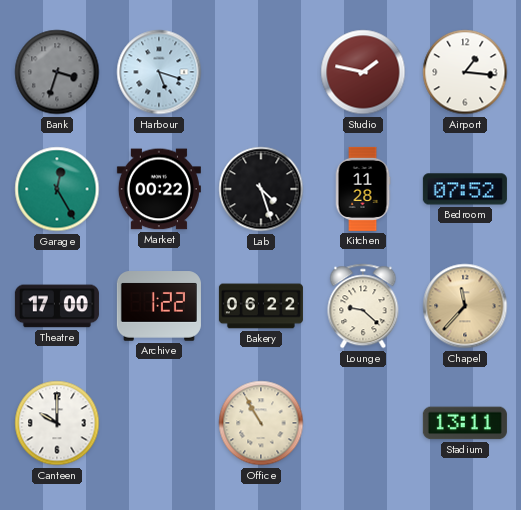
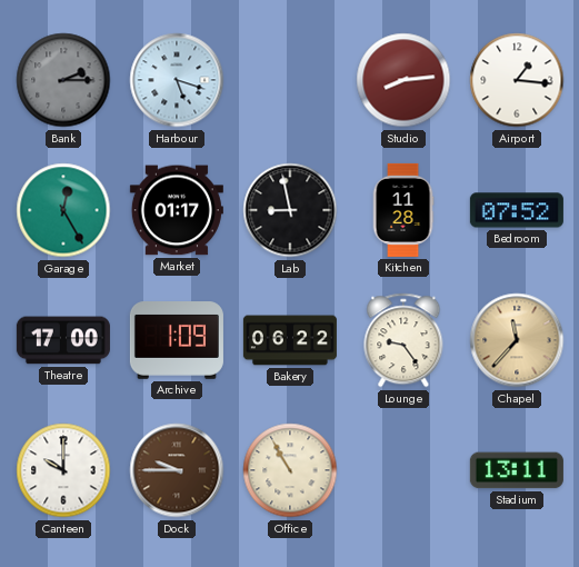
Bank: 3:33 -> 2:15 (63, 80)
Studio: 1:47 -> 8:14 (403, 80)
Market: 00:22 -> 01:17 (177, 210)
Lab: 4:27 -> 8:58 (290, 210)
Archive: 1:22 -> 1:09 (177, 340)
Lounge: 9:22 -> 9:24 (403, 340)
Dock: none -> 9:45 (177, 470)
